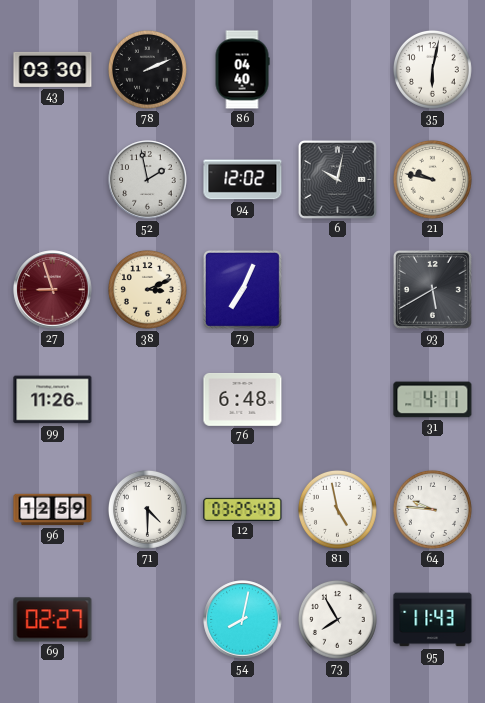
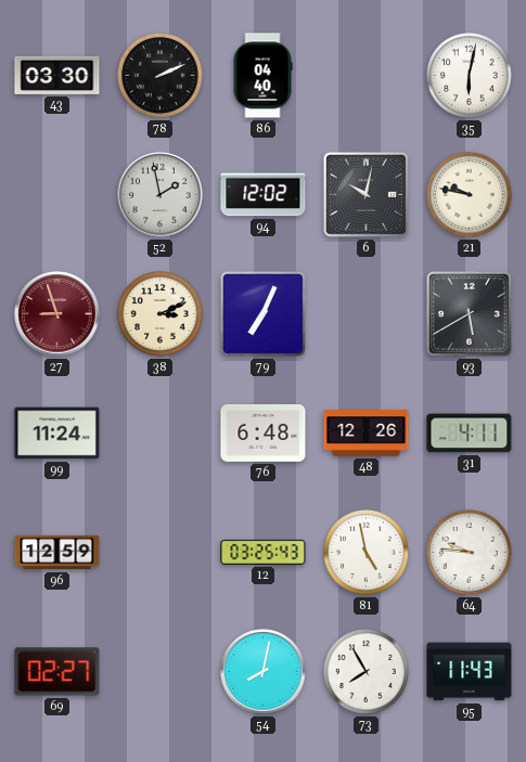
99: 11:26 -> 11:24 (57, 434)
48: none -> 12:26 (367, 434)
71: 4:30 -> none (147, 509)
